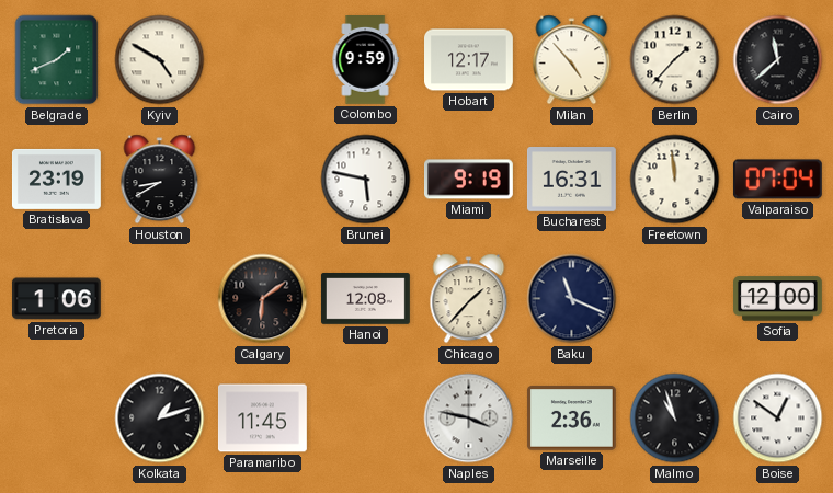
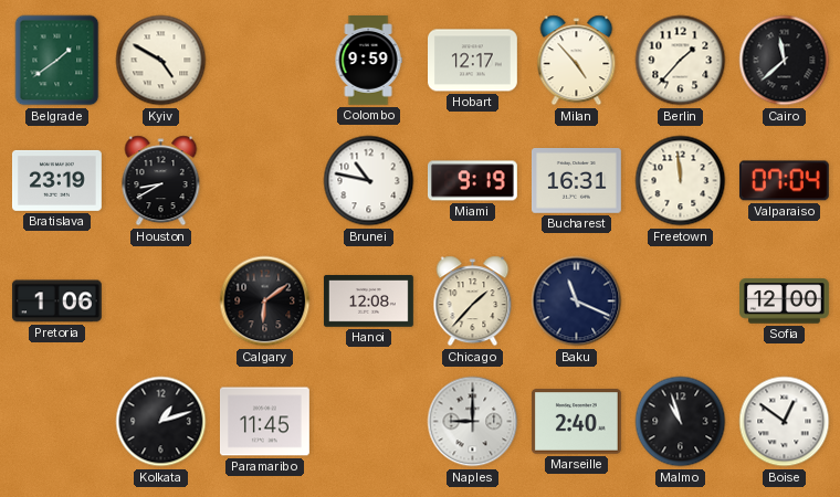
Belgrade: 1:41 -> 1:39 (57, 61)
Brunei: 5:47 -> 10:47 (369, 181)
Naples: 3:47 -> 9:00 (473, 422)
Marseille: 2:36 -> 2:40 (576, 422)
